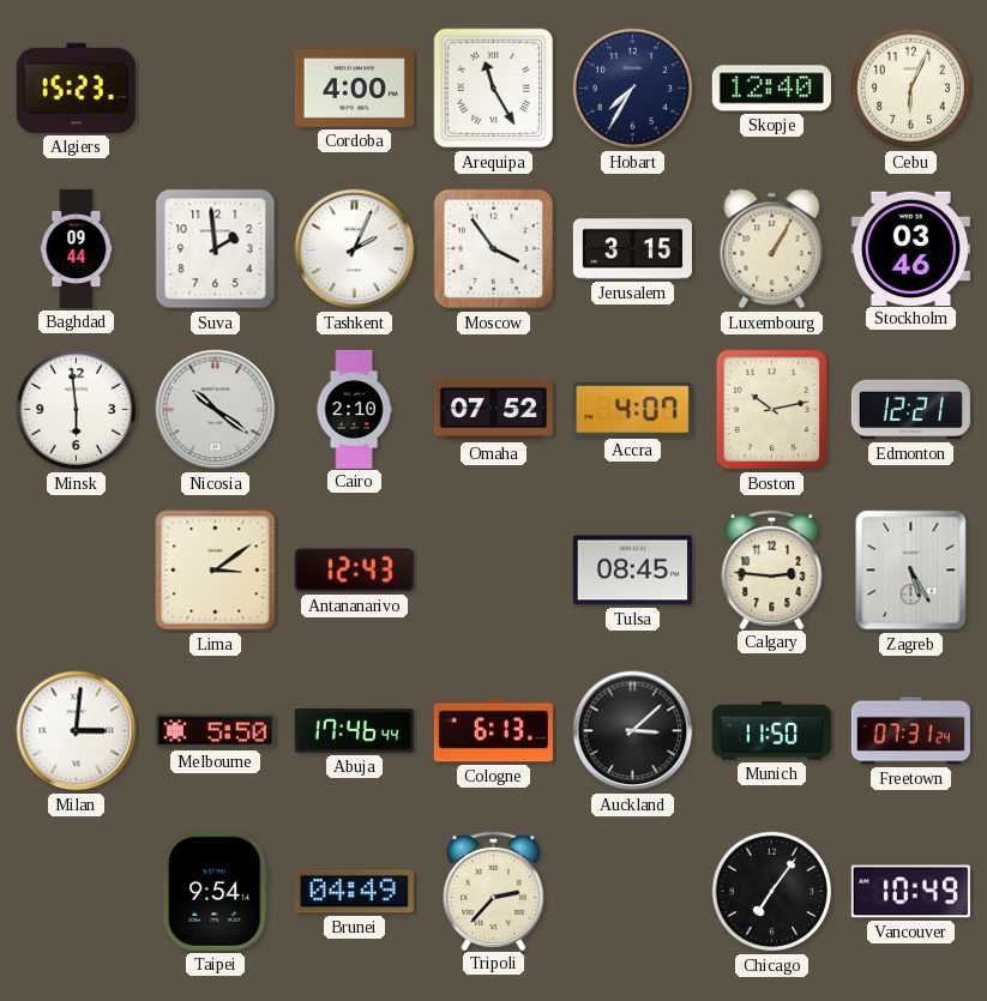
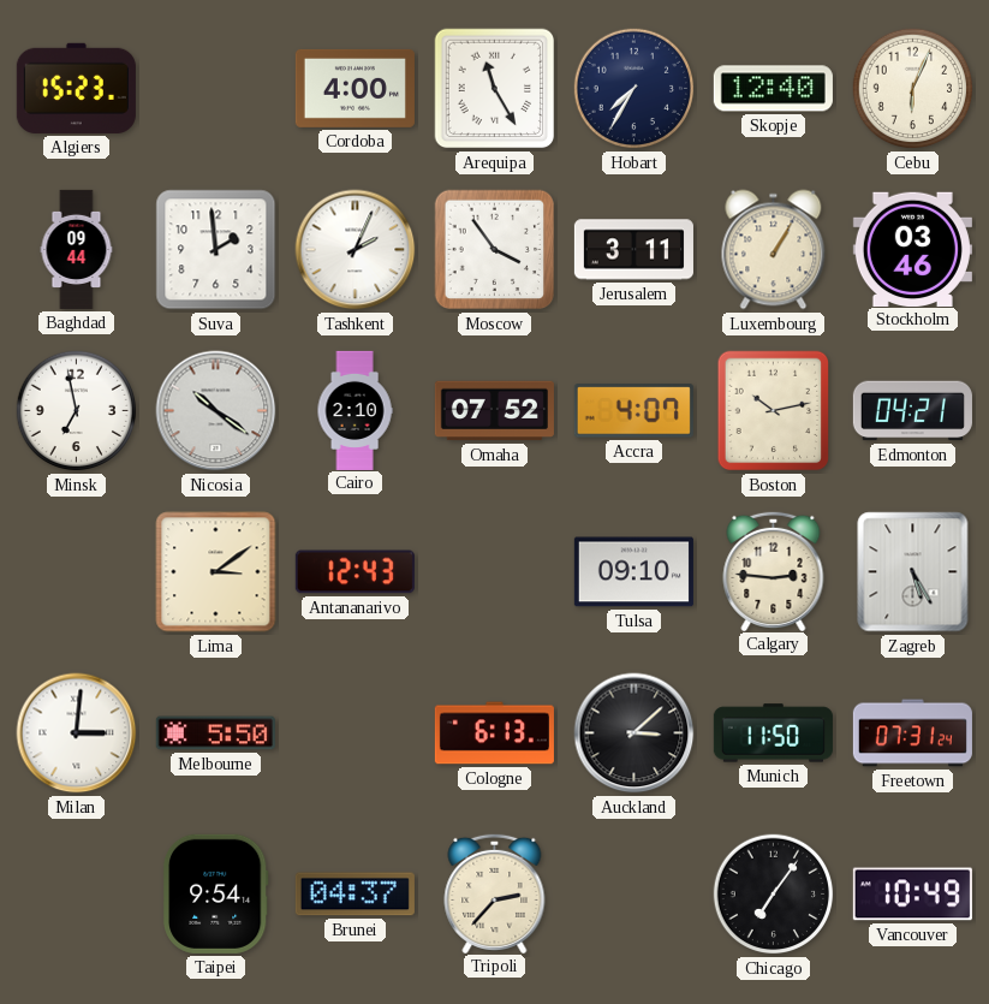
Jerusalem: 3:15 -> 3:11 (633, 250)
Minsk: 5:59 -> 6:58 (77, 411)
Edmonton: 12:21 -> 04:21 (912, 411)
Tulsa: 08:45 -> 09:10 (633, 572)
Abuja: 17:46 -> none (354, 731)
Brunei: 04:49 -> 04:37 (355, 895)
